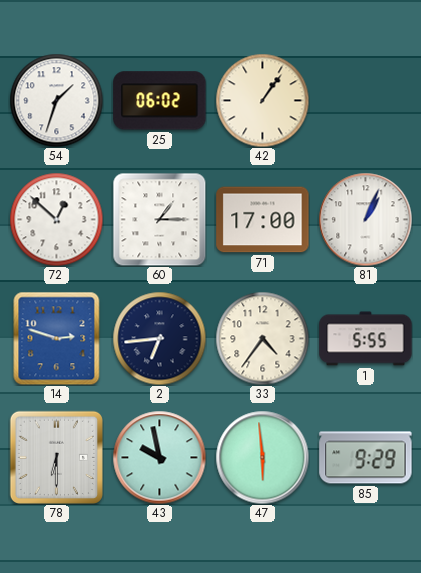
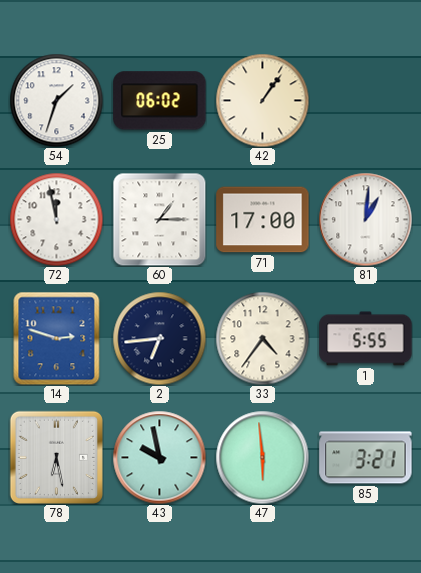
72: 12:52 -> 11:58 (56, 219)
81: 1:04 -> 1:01 (365, 219)
78: 6:30 -> 6:28 (56, 457)
85: 9:29 -> 3:21 (366, 458)
